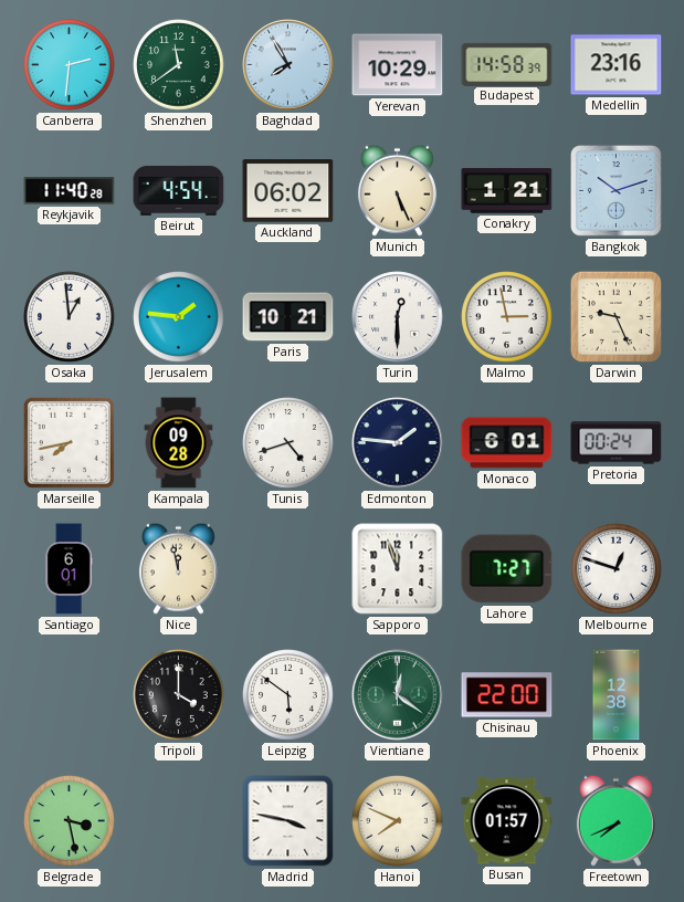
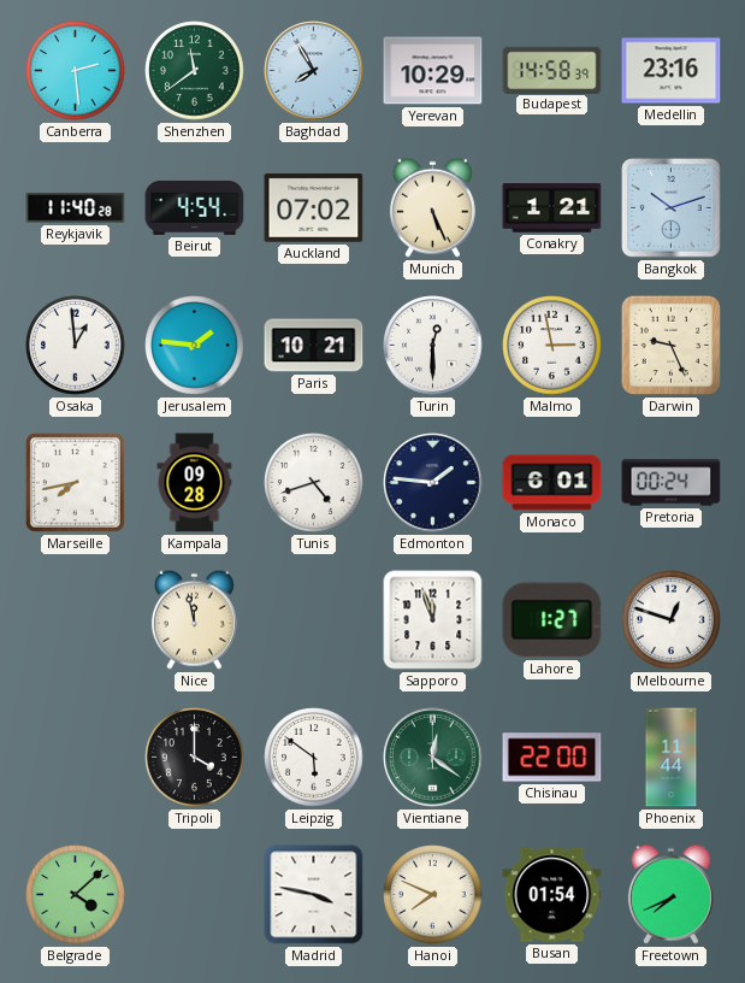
Canberra: 2:31 -> 2:29 (76, 71)
Auckland: 06:02 -> 07:02 (314, 208)
Santiago: 6:01 -> none (69, 569)
Lahore: 7:27 -> 1:27 (552, 620)
Phoenix: 12:38 -> 11:44 (672, 758)
Belgrade: 3:28 -> 4:08 (76, 895)
Busan: 01:57 -> 01:54 (552, 895)
